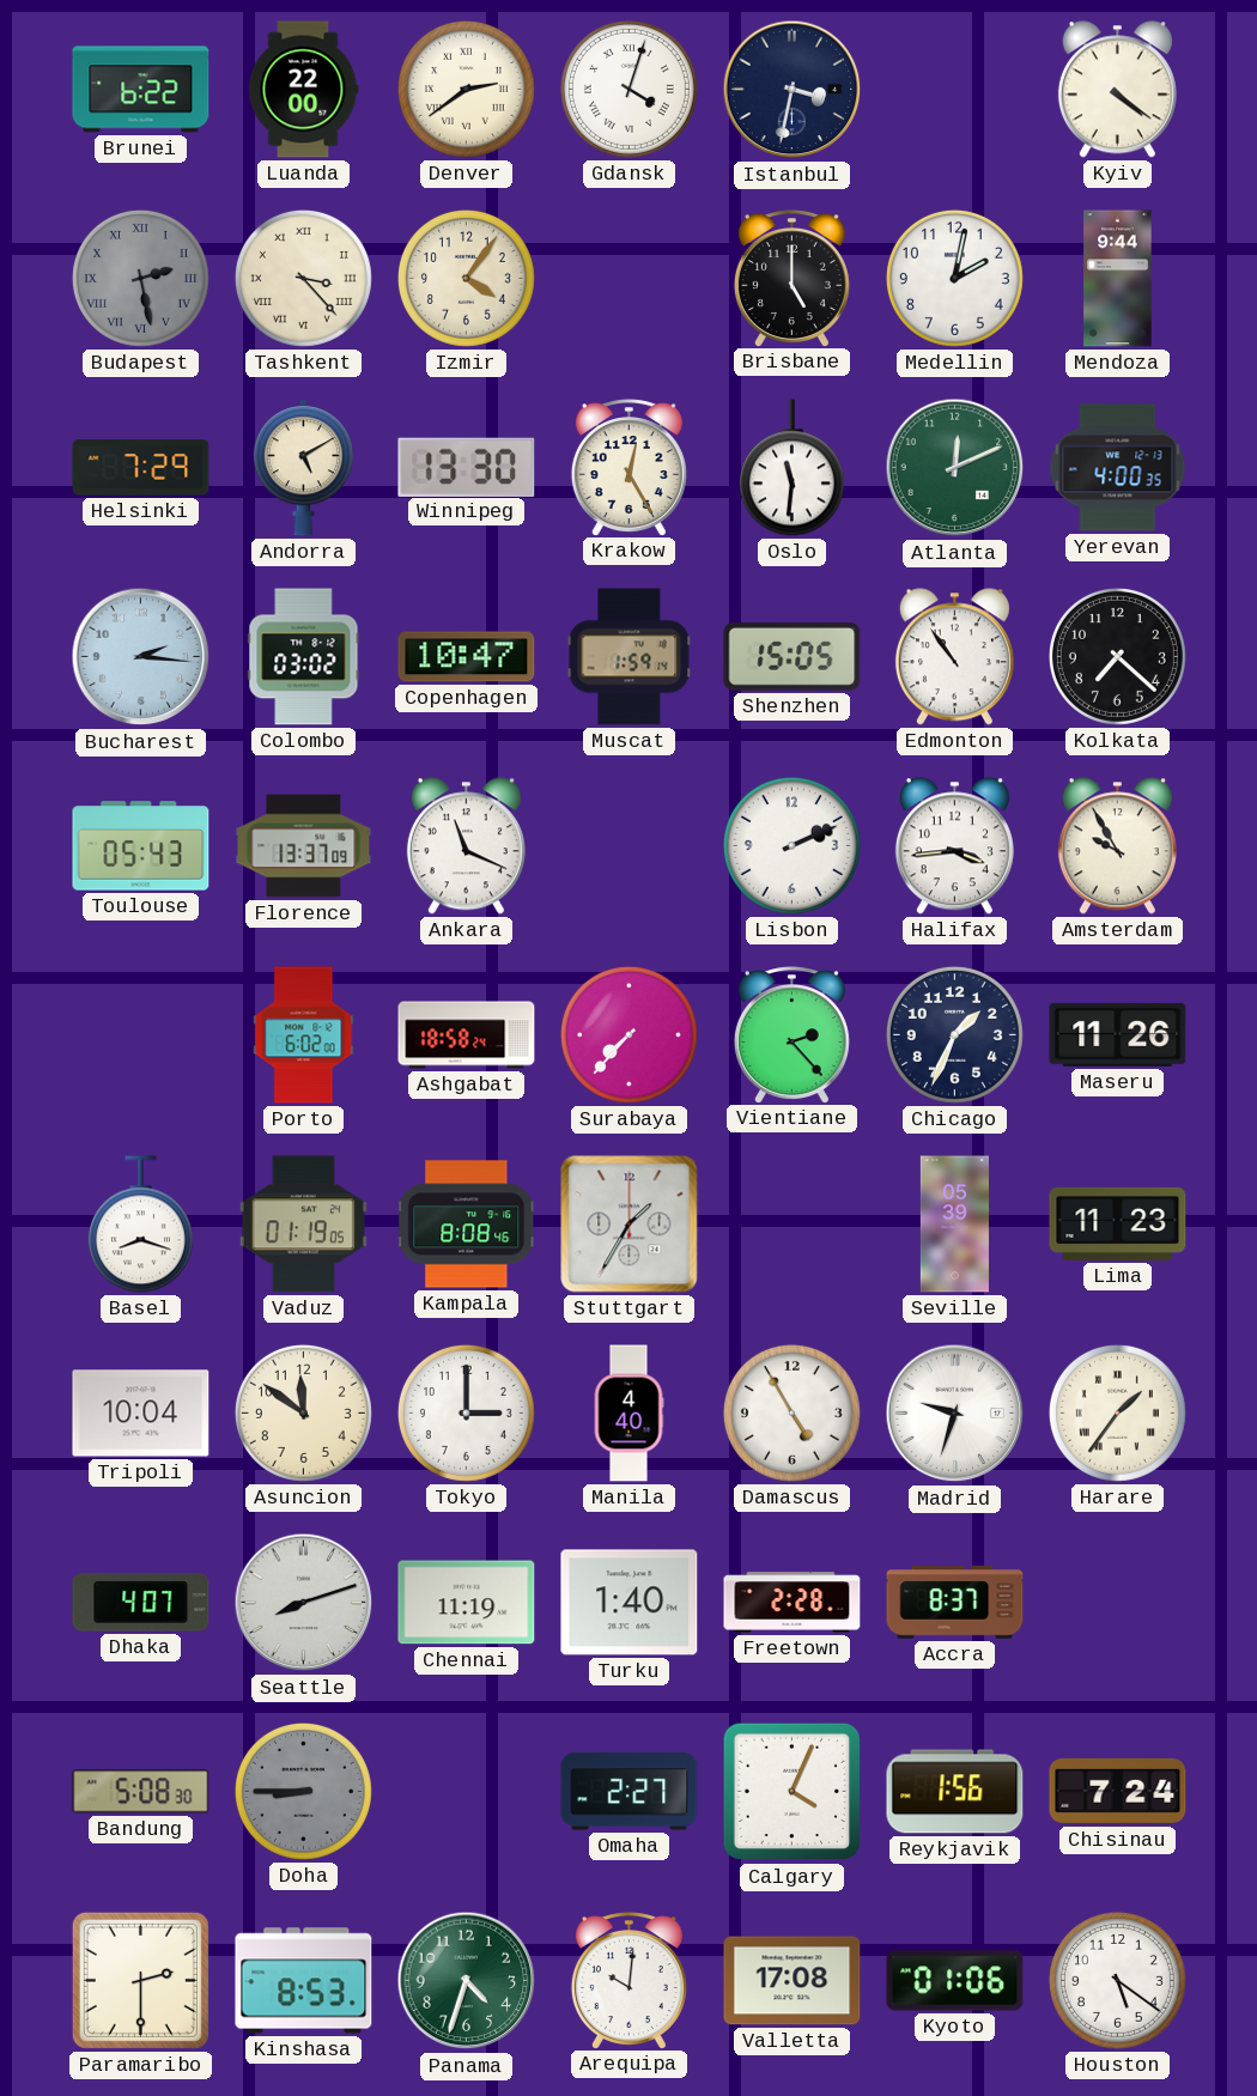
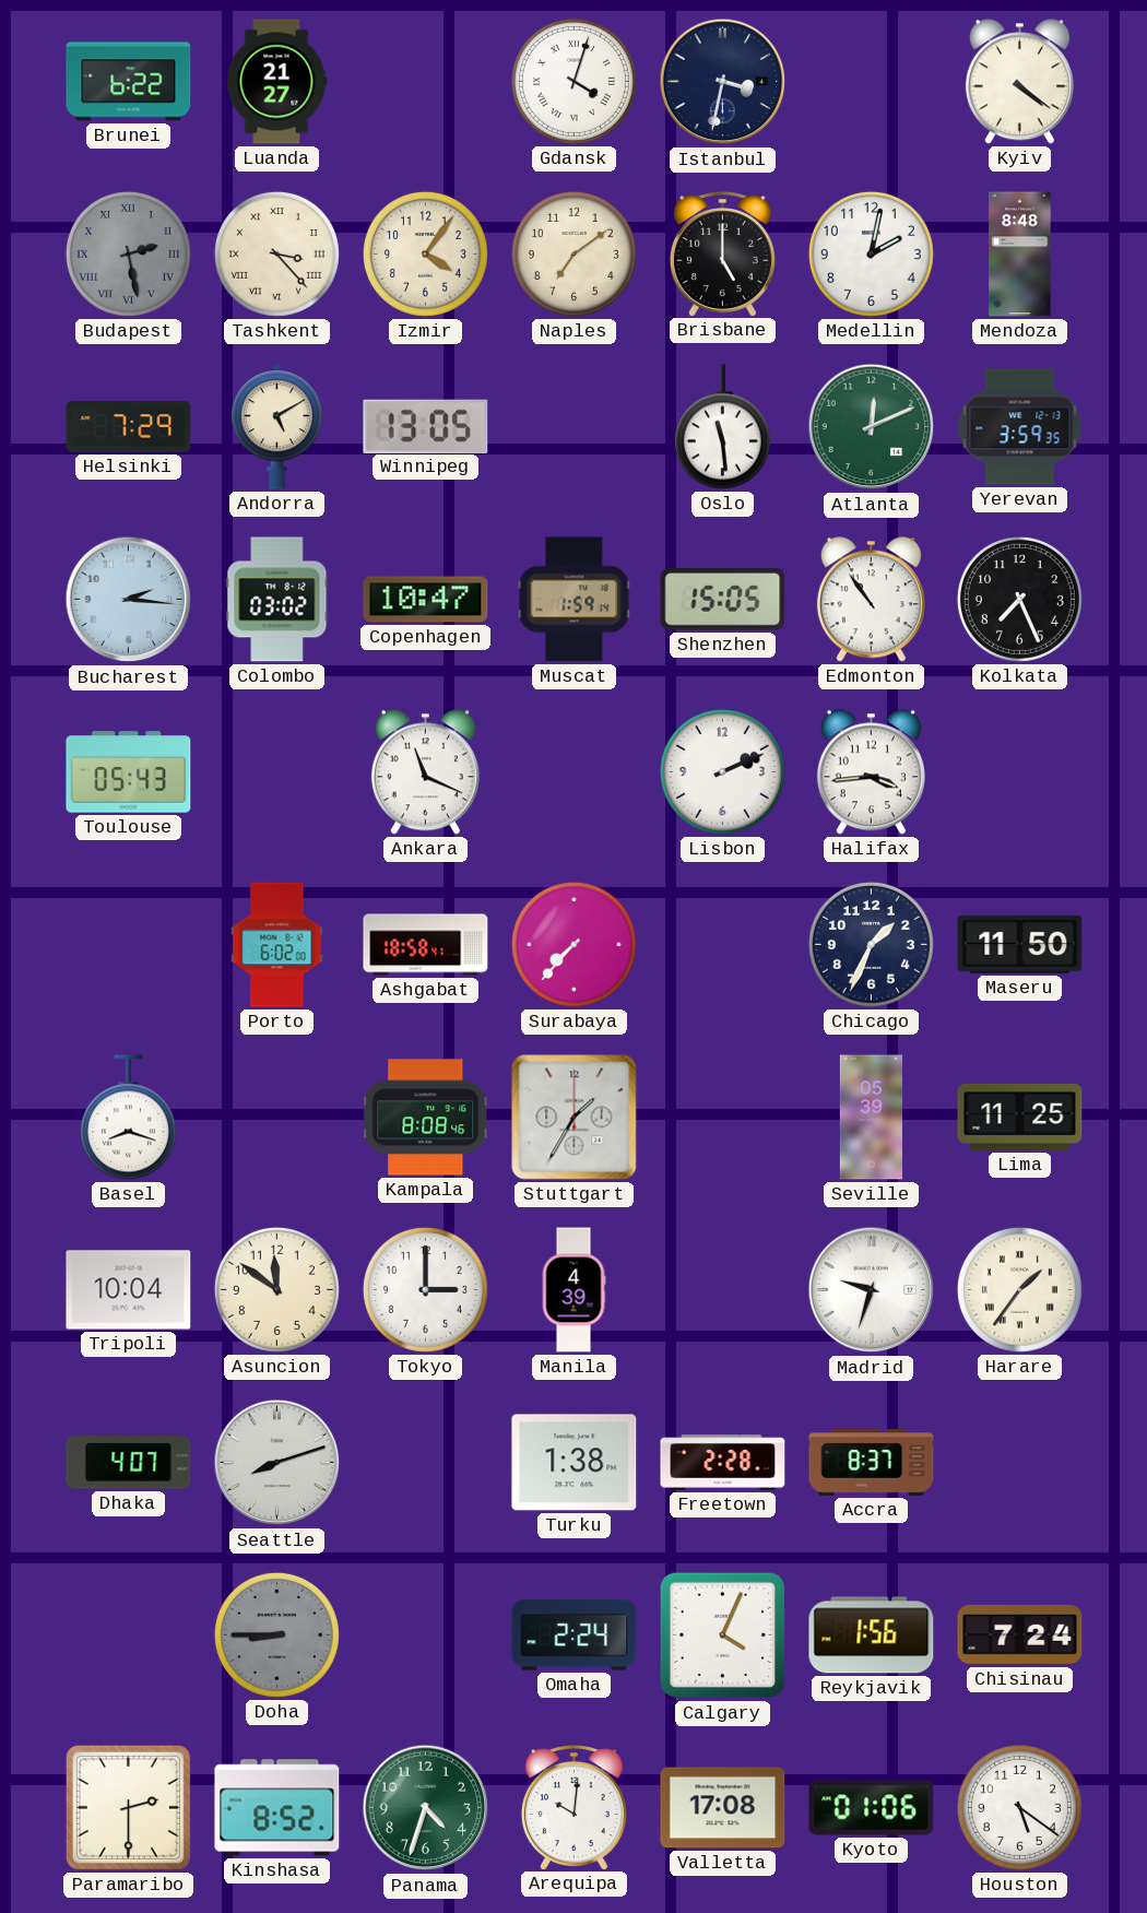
Luanda: 22:00 -> 21:27 (276, 82)
Denver: 2:39 -> none (466, 89)
Naples: none -> 7:09 (573, 253)
Mendoza: 9:44 -> 8:48 (1020, 255)
Winnipeg: 13:30 -> 13:05 (426, 426)
Krakow: 12:25 -> none (628, 467)
Oslo: 11:31 -> 11:29 (722, 427)
Yerevan: 4:00 -> 3:59 (1020, 427)
Kolkata: 7:22 -> 7:26 (1019, 599)
Florence: 13:37 -> none (304, 846)
Amsterdam: 9:55 -> none (1117, 846)
Ashgabat: 18:58:24 -> 18:58:41 (426, 945)
Vientiane: 2:23 -> none (791, 1034)
Maseru: 11:26 -> 11:50 (1020, 944)
Vaduz: 01:19 -> none (303, 1225)
Lima: 11:23 -> 11:25 (1020, 1117)
Manila: 4:40 -> 4:39 (573, 1290)
Damascus: 4:55 -> none (791, 1412)
Chennai: 11:19 -> none (467, 1603)
Turku: 1:40 -> 1:38 (575, 1463)
Bandung: 5:08 -> none (141, 1792)
Omaha: 2:27 -> 2:24 (575, 1636)
Kinshasa: 8:53 -> 8:52 (277, 1808)
